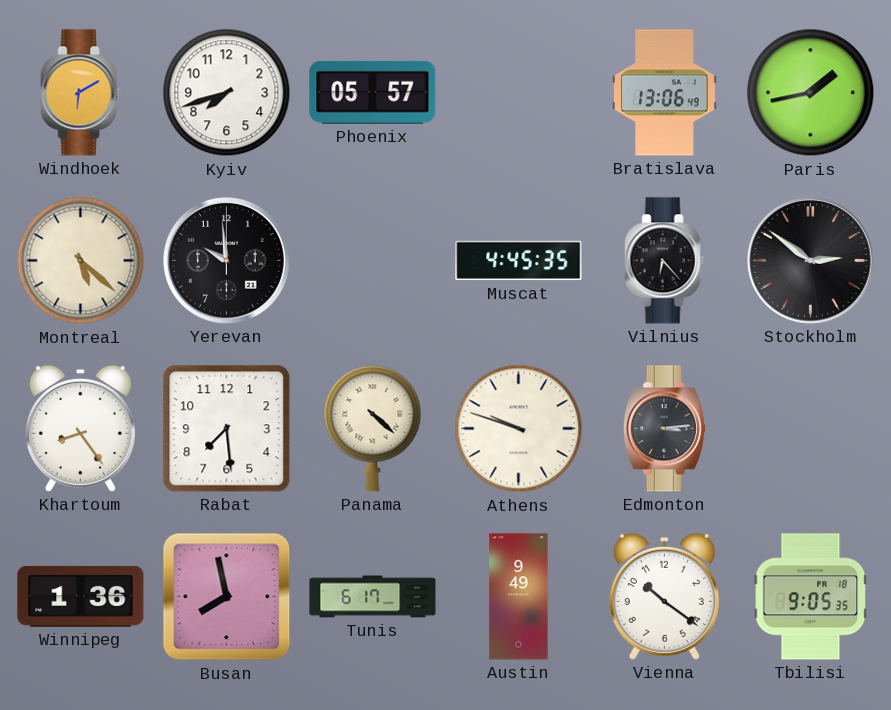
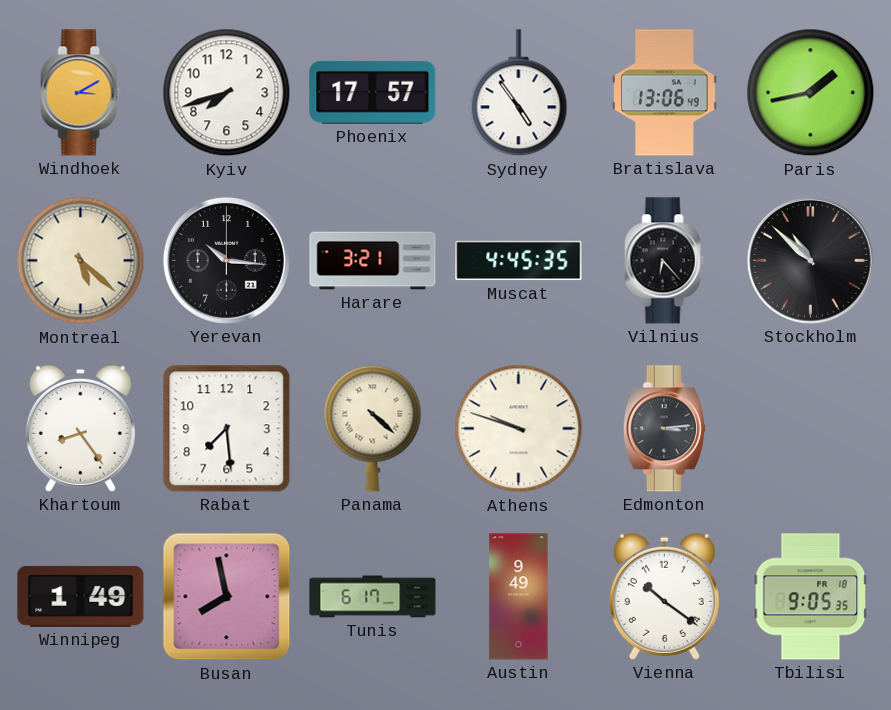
Windhoek: 6:10 -> 3:10 (81, 93)
Phoenix: 05:57 -> 17:57 (373, 92)
Sydney: none -> 4:54 (519, 93)
Yerevan: 9:59 -> 10:16 (226, 260)
Harare: none -> 3:21 (373, 261)
Stockholm: 2:51 -> 10:52 (810, 260)
Winnipeg: 1:36 -> 1:49 (81, 596)
